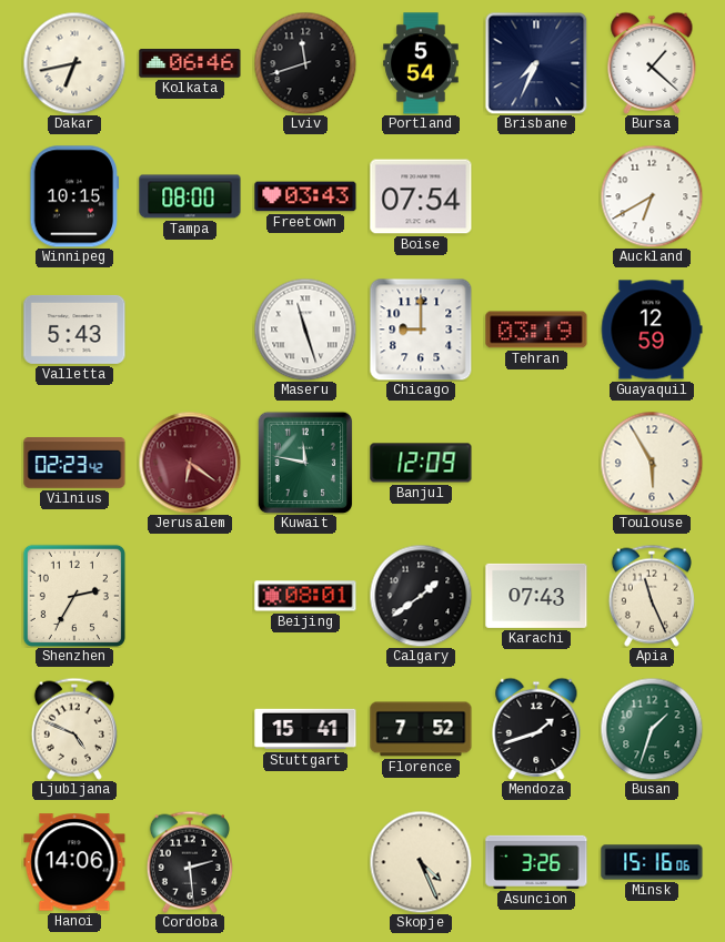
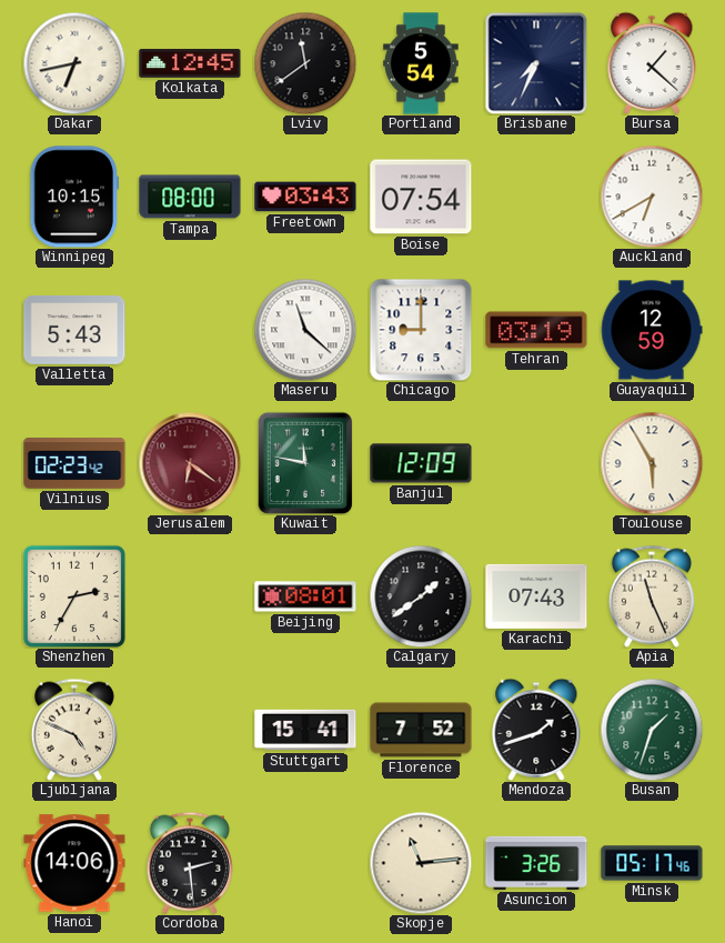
Kolkata: 06:46 -> 12:45 (190, 64)
Lviv: 11:42 -> 11:39 (305, 63)
Maseru: 11:27 -> 11:22 (305, 330)
Skopje: 4:26 -> 11:14 (421, 863)
Minsk: 15:16 -> 05:17 (652, 863)
